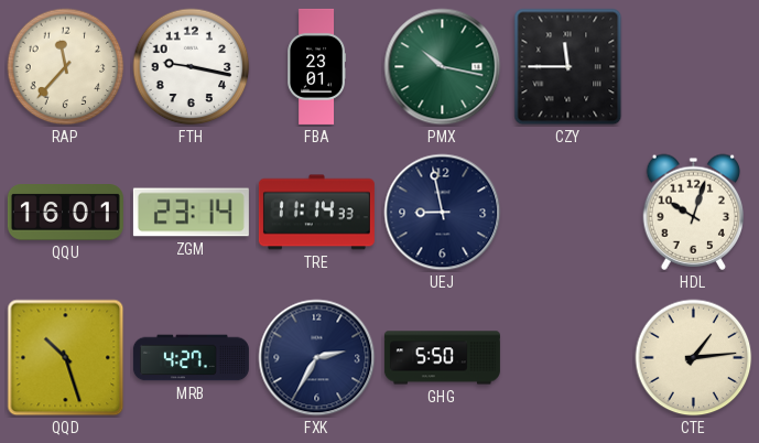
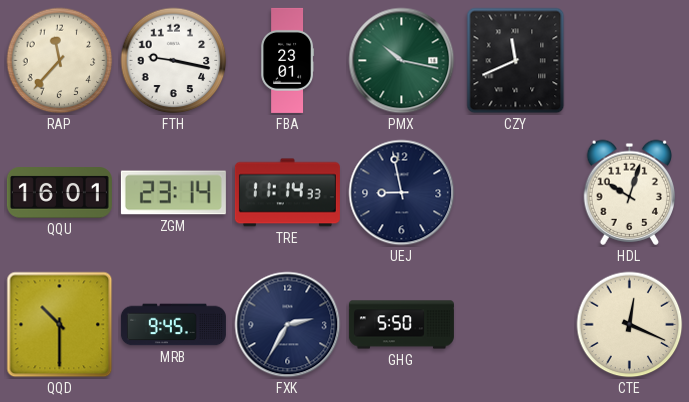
CZY: 11:45 -> 11:41 (516, 61)
QQD: 10:27 -> 10:30 (60, 325)
MRB: 4:27 -> 9:45 (173, 325)
CTE: 1:14 -> 12:19 (630, 325)
